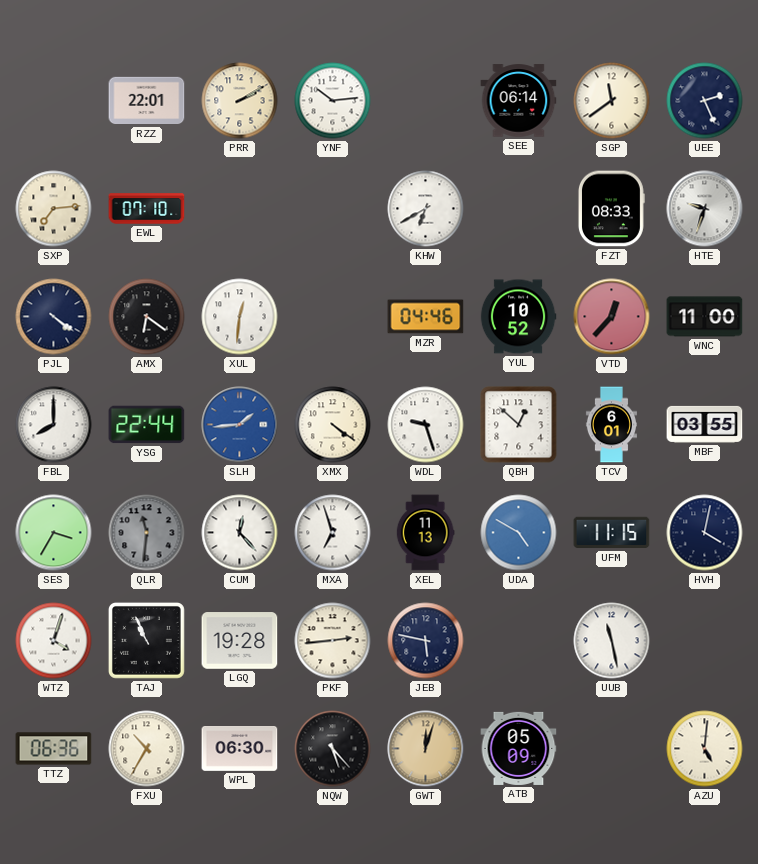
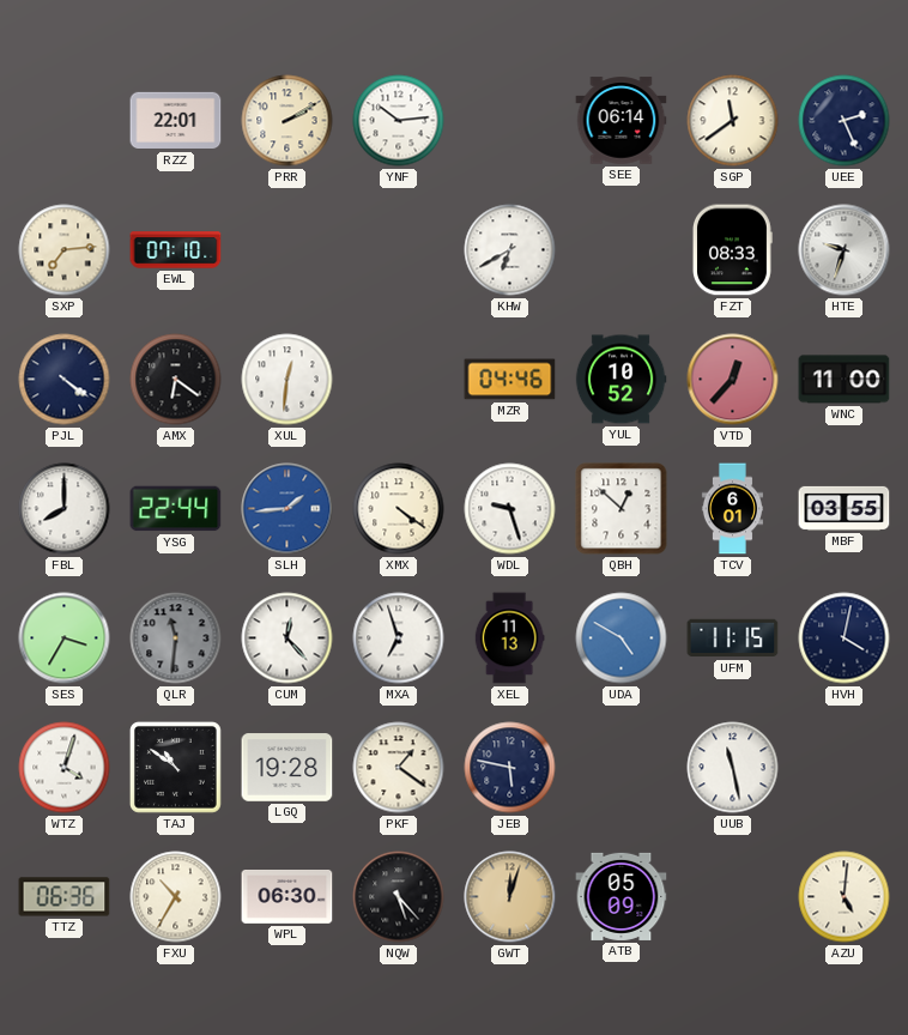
TAJ: 10:56 -> 10:51 (175, 767)
PKF: 2:44 -> 1:21 (399, 768)
